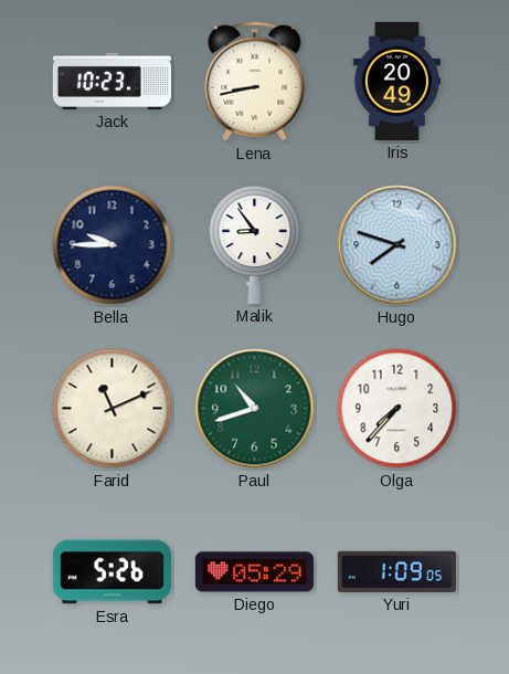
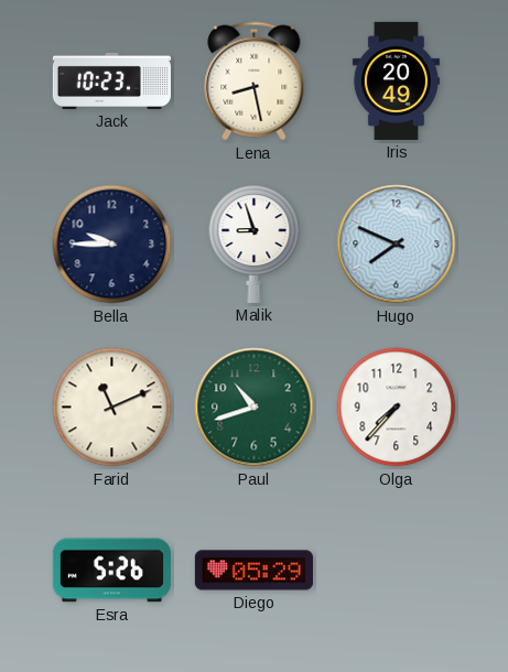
Lena: 8:43 -> 8:28 (255, 82)
Malik: 8:54 -> 8:57 (255, 243)
Hugo: 7:48 -> 7:49 (397, 245)
Yuri: 1:09 -> none (396, 571)
